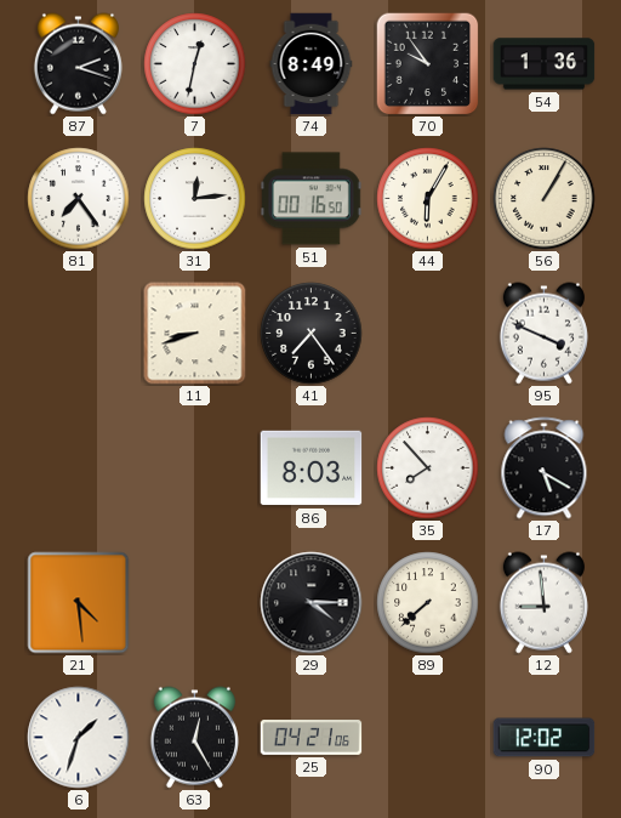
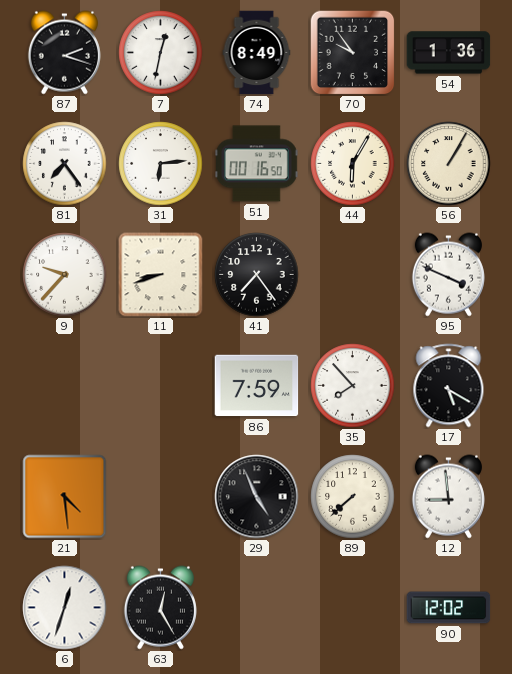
31: 12:14 -> 6:14 (161, 164)
9: none -> 9:37 (65, 275)
86: 8:03 -> 7:59 (257, 386)
29: 4:15 -> 4:56 (257, 497)
6: 1:33 -> 12:33 (65, 608)
25: 04:21 -> none (312, 738)
